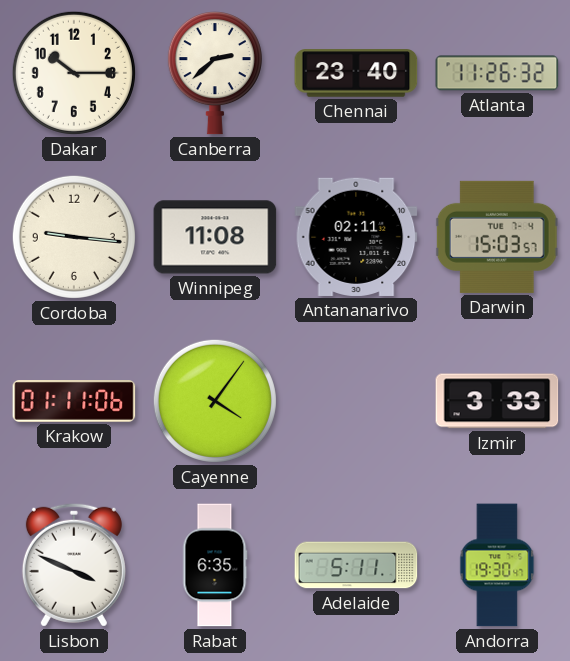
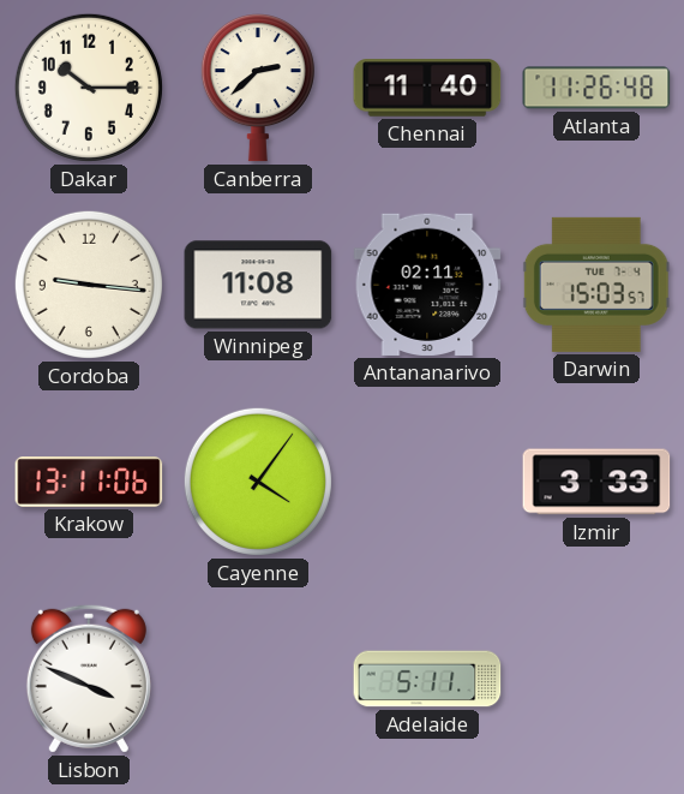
Chennai: 23:40 -> 11:40 (427, 88)
Atlanta: 11:26:32 -> 11:26:48 (596, 88)
Krakow: 01:11 -> 13:11 (89, 483)
Rabat: 6:35 -> none (215, 565)
Andorra: 19:30 -> none (497, 565)
